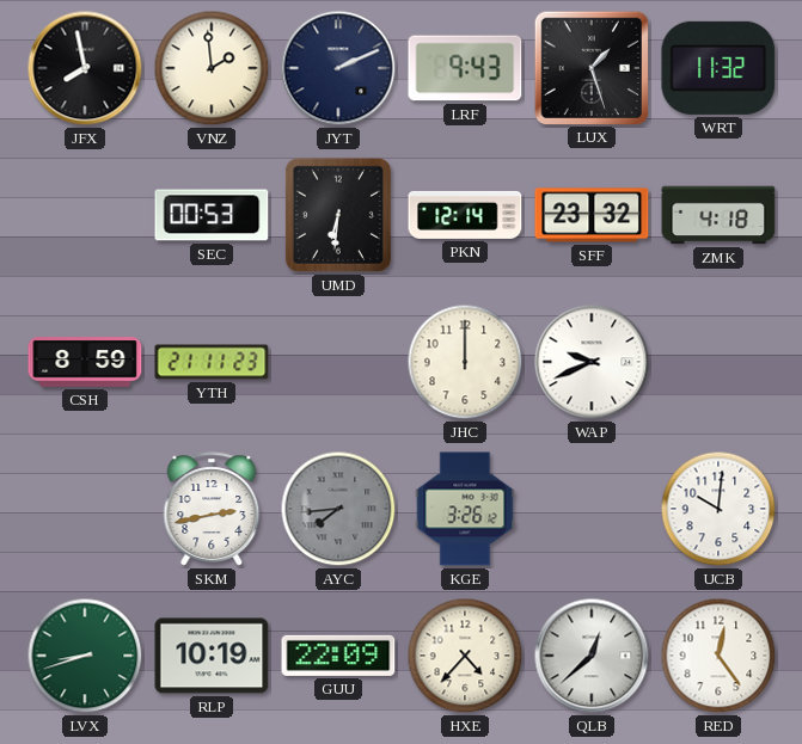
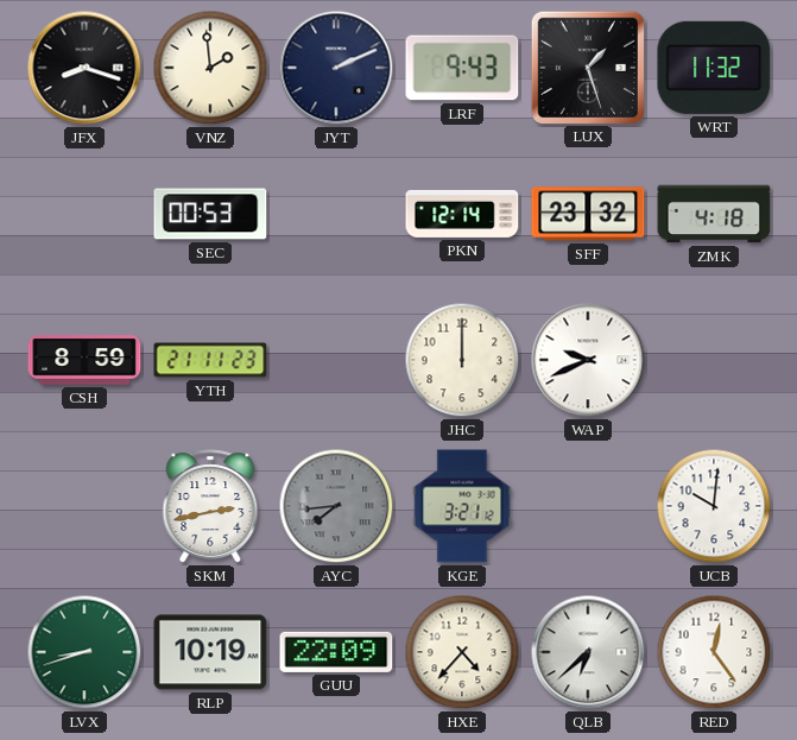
JFX: 7:58 -> 8:18 (84, 68)
UMD: 6:31 -> none (338, 215)
KGE: 3:26 -> 3:21 (462, 506)
QLB: 12:38 -> 6:38 (588, 652)
